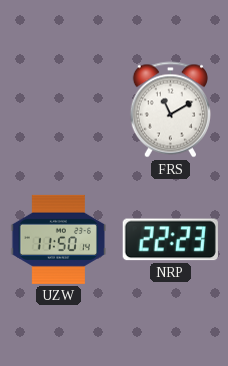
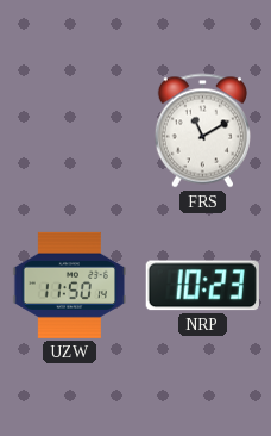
NRP: 22:23 -> 10:23 (202, 286)
